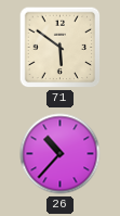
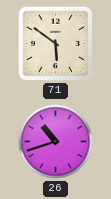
26: 10:37 -> 10:42 (56, 142)
